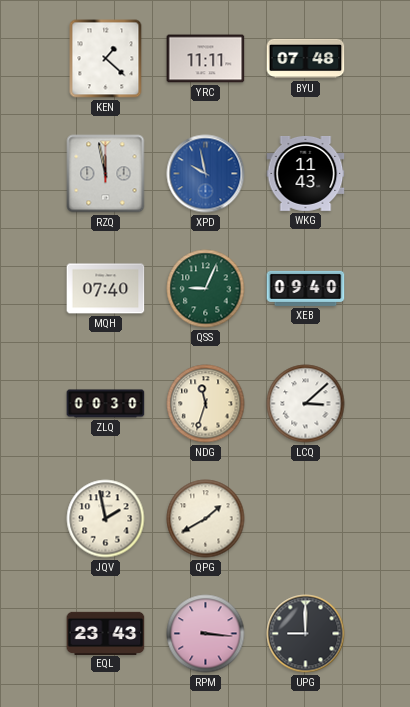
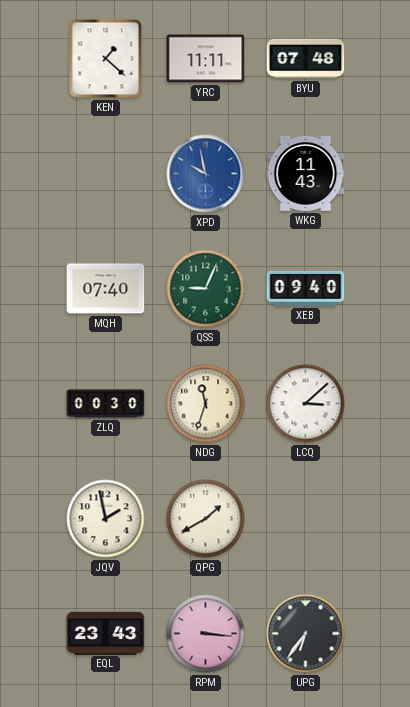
RZQ: 11:58 -> none (106, 174)
UPG: 9:00 -> 6:36 (306, 634)
